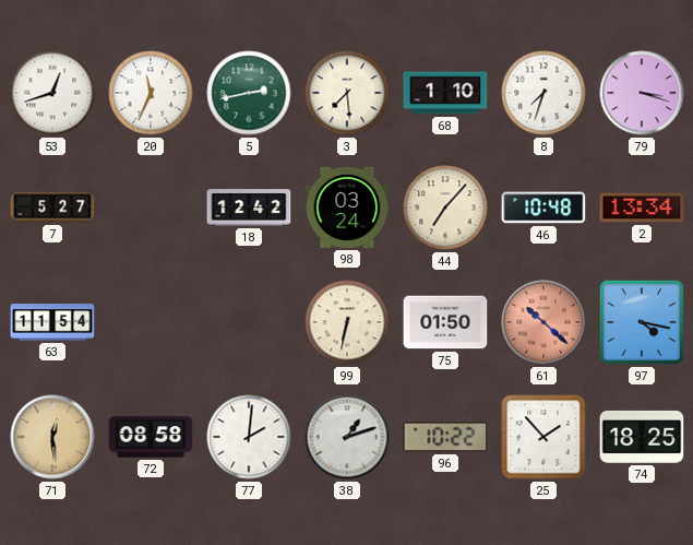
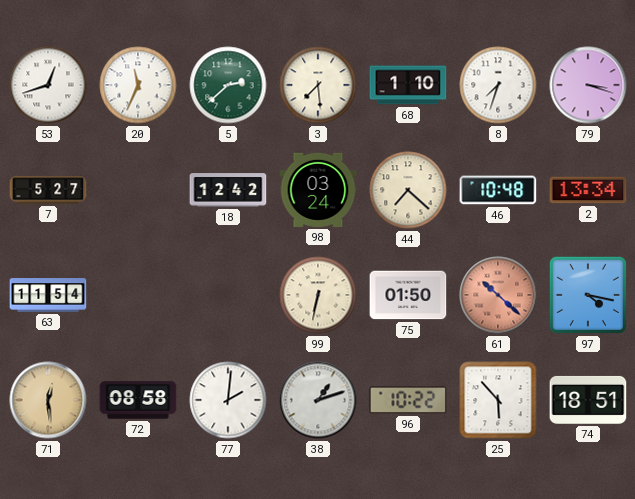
5: 2:43 -> 2:38 (228, 85)
44: 7:07 -> 7:22 (408, 190)
25: 1:53 -> 5:53 (498, 400)
74: 18:25 -> 18:51 (588, 400)
